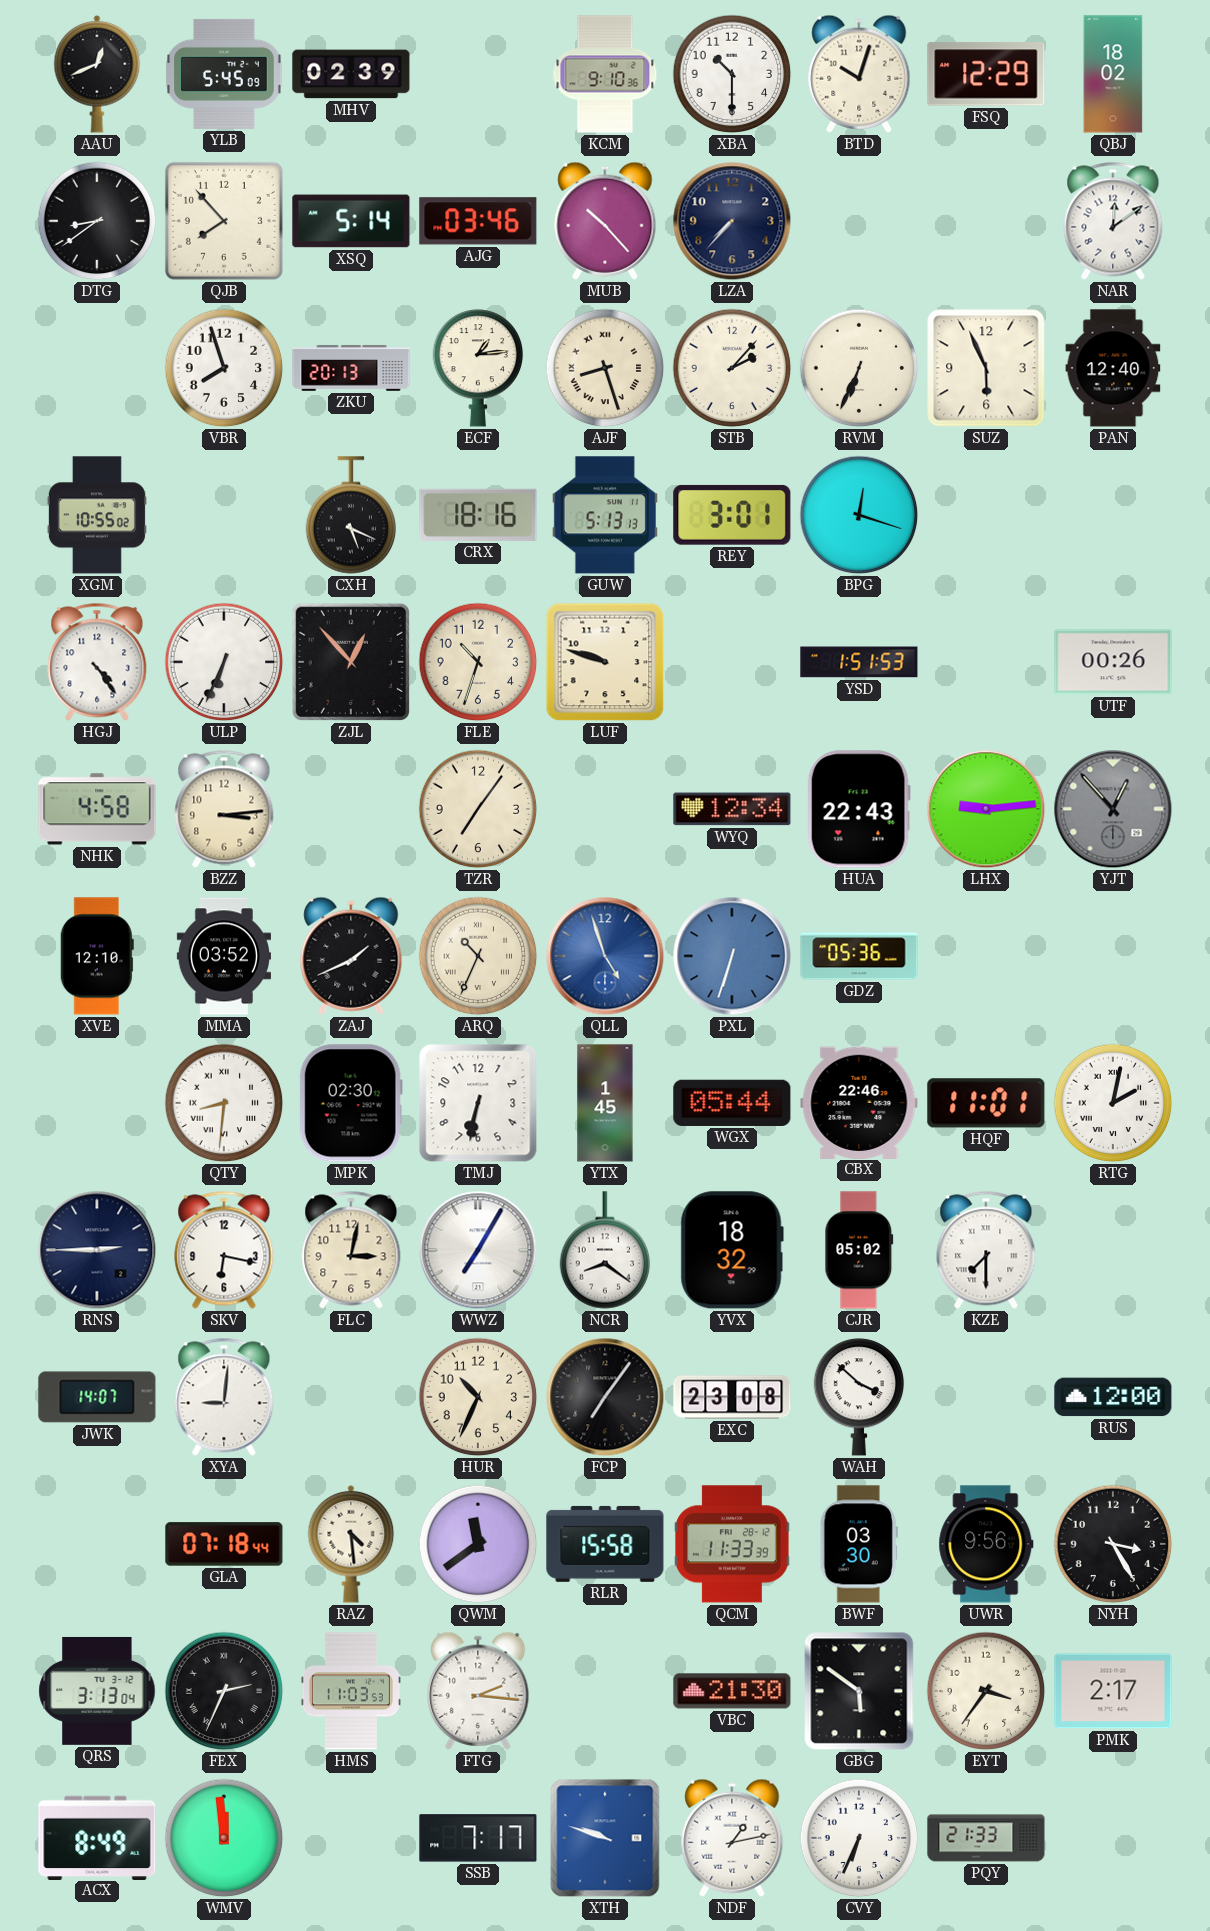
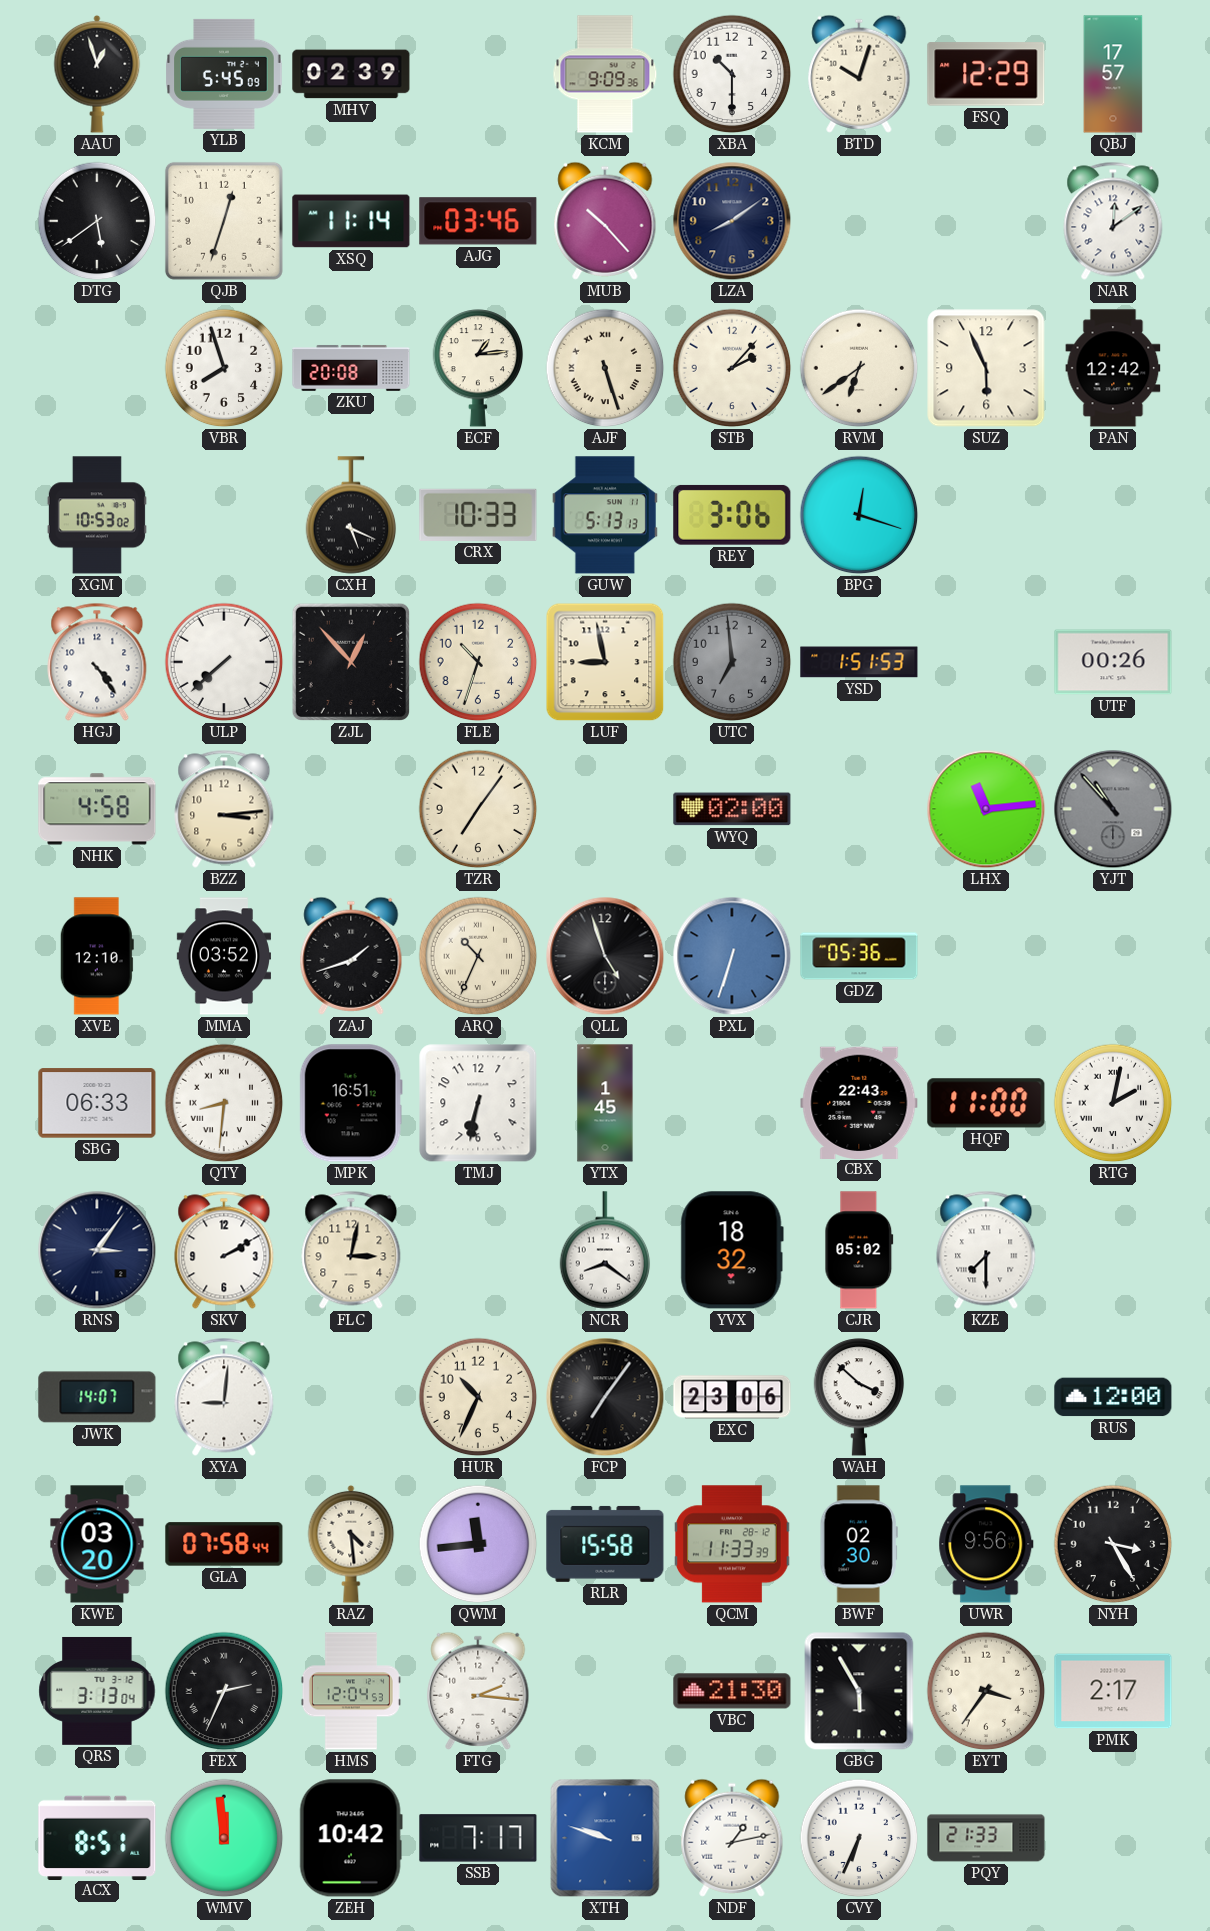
AAU: 12:41 -> 12:57 (97, 74)
KCM: 9:10 -> 9:09 (605, 74)
QBJ: 18:02 -> 17:57 (1113, 74)
DTG: 8:39 -> 5:39 (97, 221)
QJB: 7:53 -> 12:33 (224, 221)
XSQ: 5:14 -> 11:14 (351, 221)
LZA: 7:37 -> 8:09 (732, 221)
ZKU: 20:13 -> 20:08 (351, 368)
AJF: 8:27 -> 5:27 (605, 368)
RVM: 6:34 -> 6:39 (859, 368)
PAN: 12:40 -> 12:42 (1113, 368)
XGM: 10:55 -> 10:53 (97, 515)
CRX: 18:16 -> 10:33 (478, 515)
REY: 3:01 -> 3:06 (732, 515)
ULP: 6:34 -> 7:38 (224, 662)
LUF: 9:48 -> 8:58 (605, 662)
UTC: none -> 6:59 (732, 662)
WYQ: 12:34 -> 02:00 (732, 809)
HUA: 22:43 -> none (859, 809)
LHX: 9:14 -> 11:14 (986, 809)
YJT: 12:53 -> 10:53 (1113, 809)
ZAJ: 1:41 -> 1:42 (351, 956)
QLL dial: blue -> black (605, 956)
SBG: none -> 06:33 (97, 1103)
MPK: 02:30 -> 16:51 (351, 1103)
WGX: 05:44 -> none (732, 1103)
CBX: 22:46 -> 22:43 (859, 1102)
HQF: 11:01 -> 11:00 (986, 1103)
RNS: 2:45 -> 3:06 (97, 1250)
SKV: 6:17 -> 2:10 (224, 1250)
WWZ: 7:05 -> none (478, 1250)
EXC: 23:08 -> 23:06 (732, 1397)
KWE: none -> 03:20 (97, 1544)
GLA: 07:18 -> 07:58 (224, 1544)
QWM: 11:39 -> 11:44 (478, 1544)
BWF: 03:30 -> 02:30 (859, 1544)
HMS: 11:03 -> 12:04 (351, 1691)
GBG: 5:51 -> 5:55 (859, 1691)
ACX: 8:49 -> 8:51 (97, 1837)
ZEH: none -> 10:42 (351, 1838)
